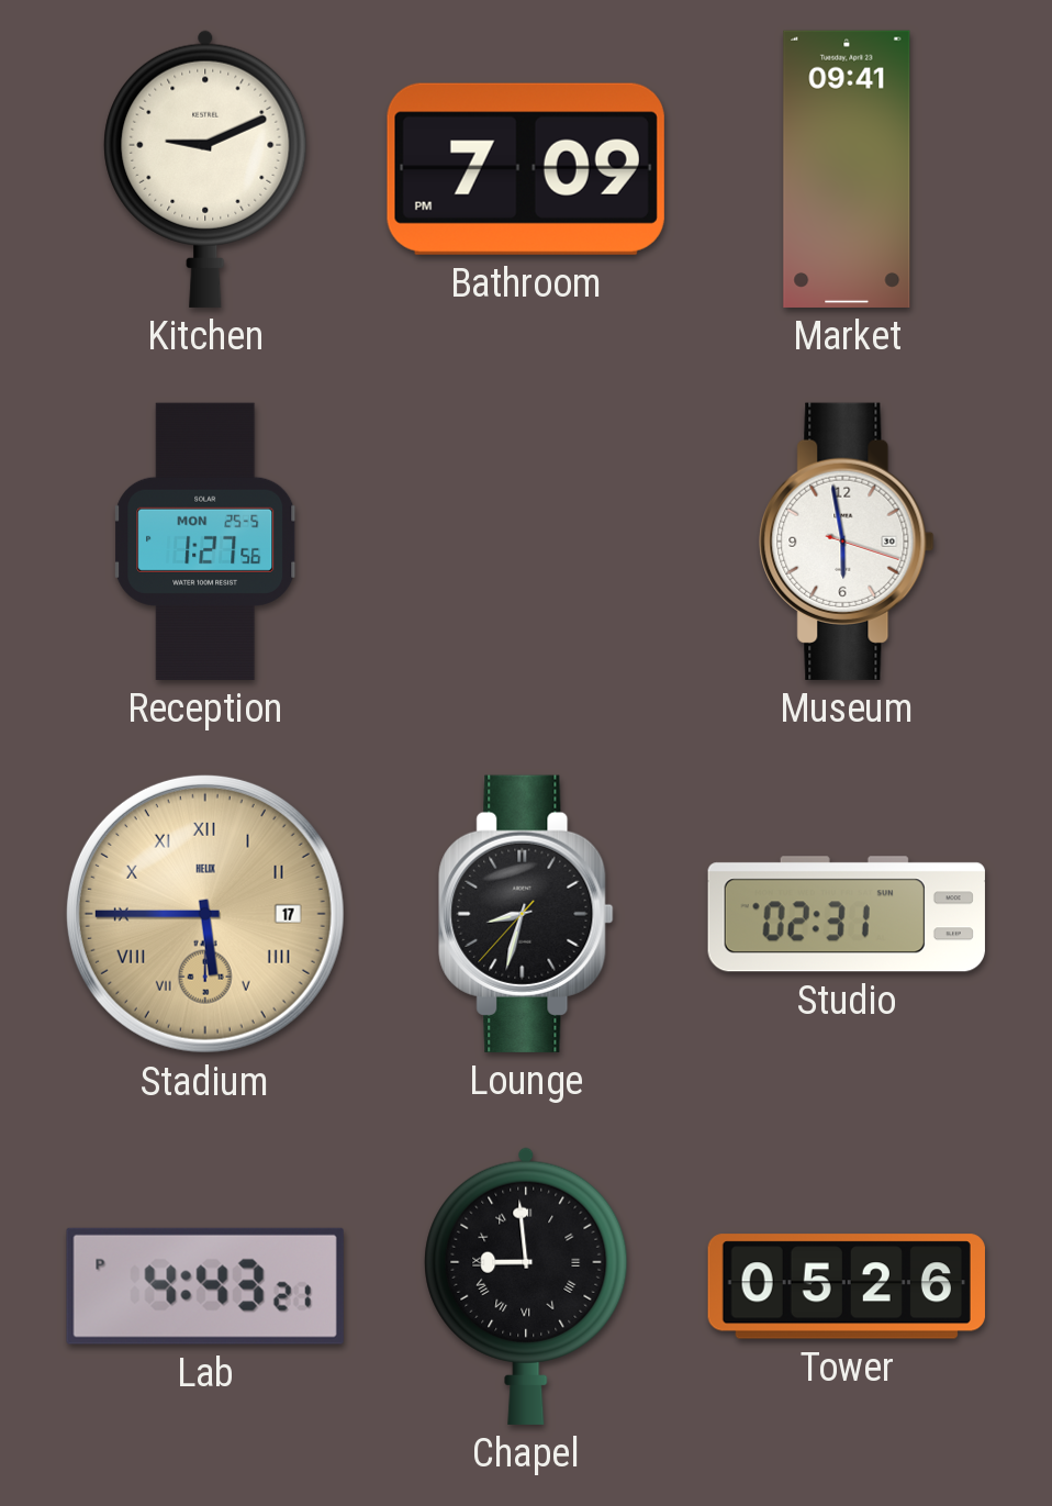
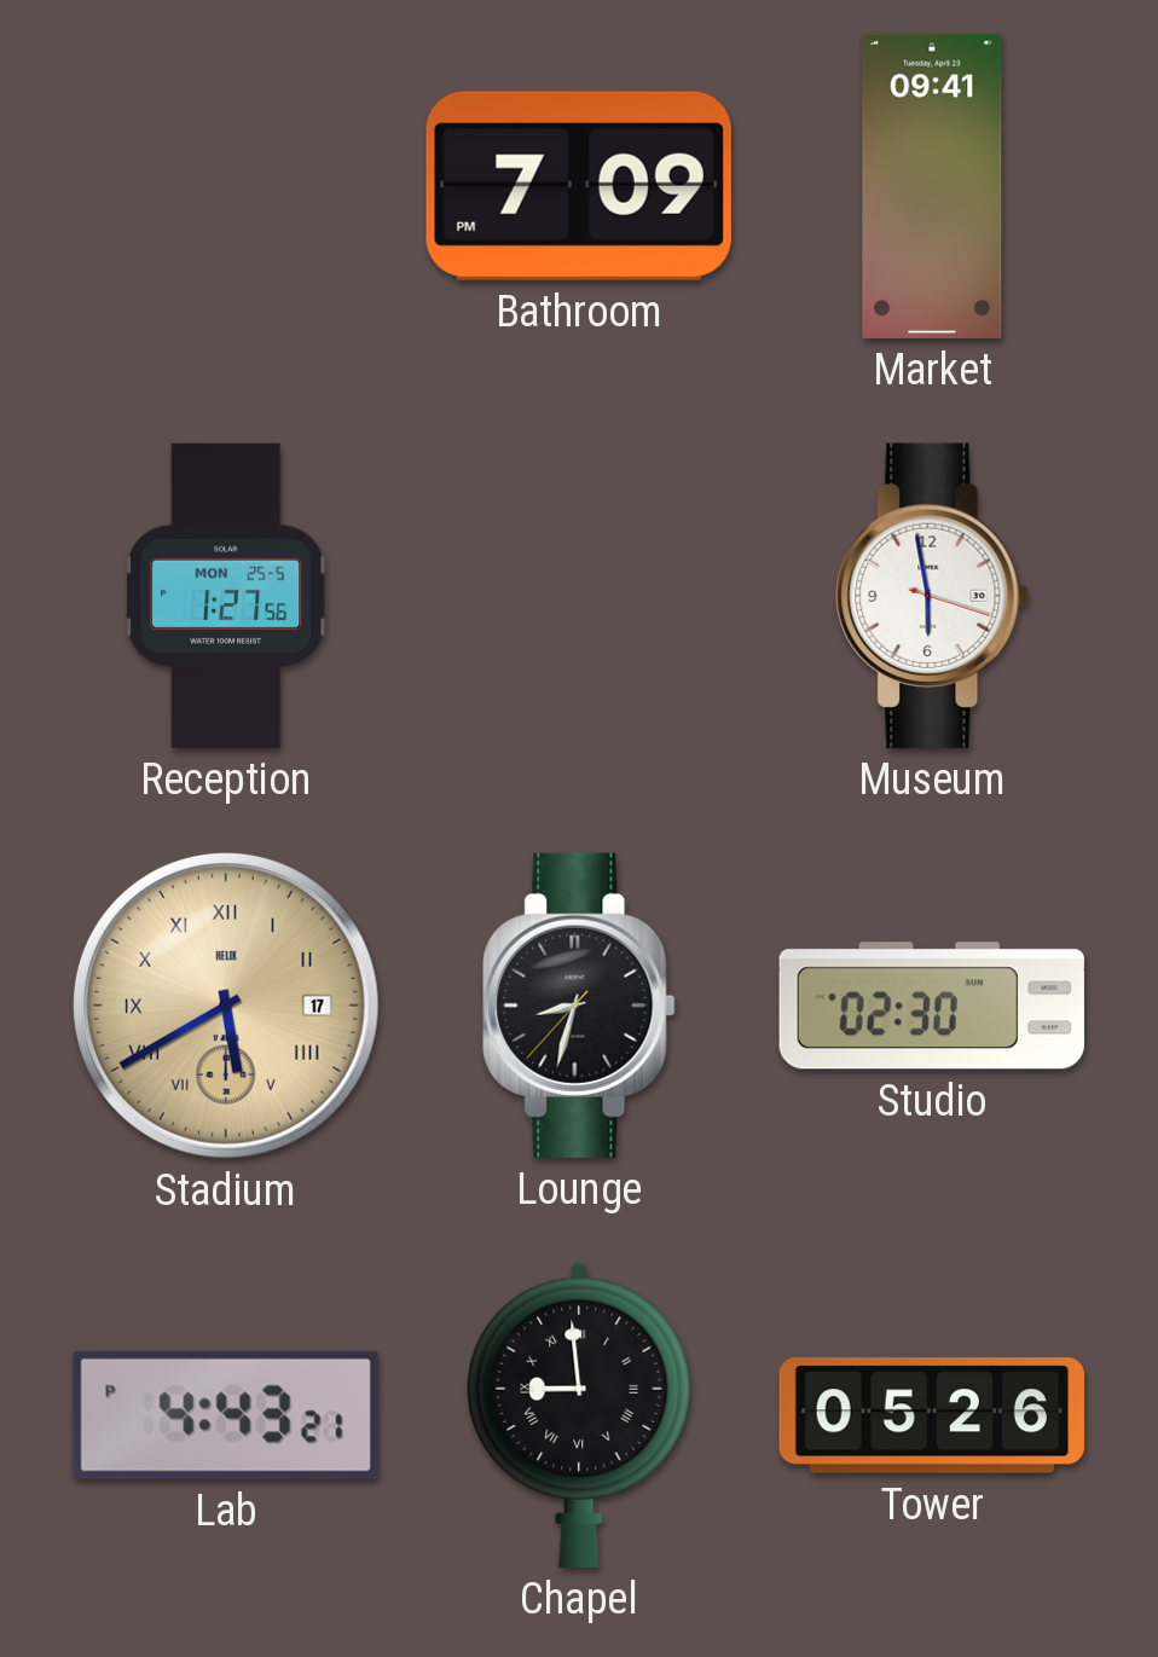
Kitchen: 9:11 -> none (205, 168)
Stadium: 5:45 -> 5:40 (226, 1006)
Studio: 02:31 -> 02:30 (932, 1006)
